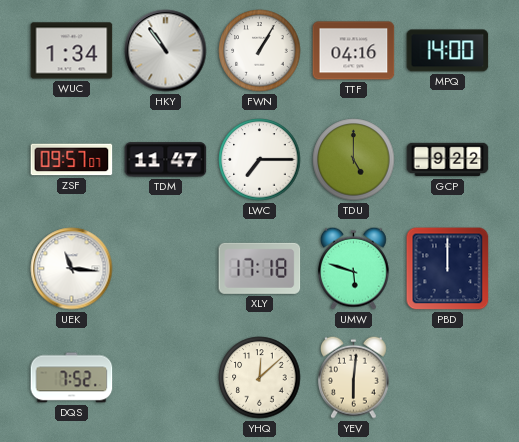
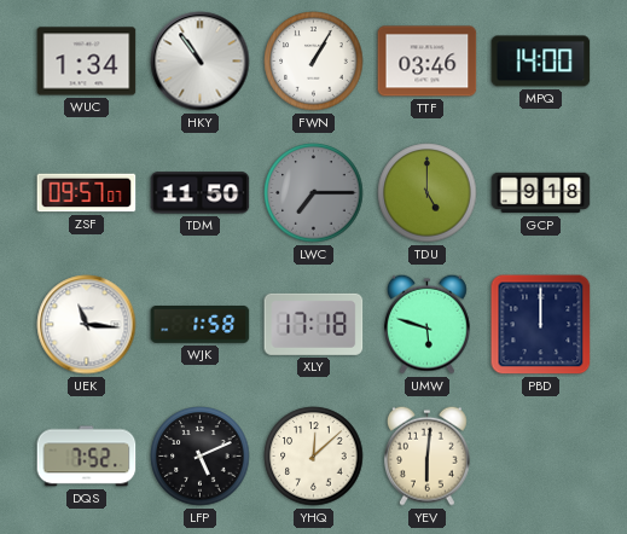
TTF: 04:16 -> 03:46 (428, 62)
TDM: 11:47 -> 11:50 (201, 193)
LWC dial: white -> grey (314, 193)
GCP: 9:22 -> 9:18 (541, 193)
WJK: none -> 1:58 (201, 325)
LFP: none -> 5:11 (201, 457)
